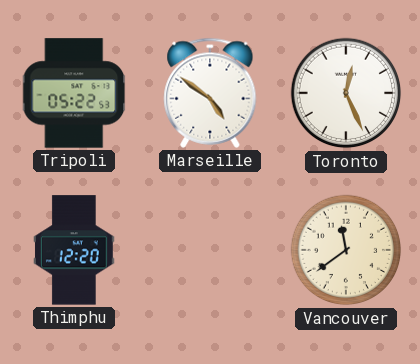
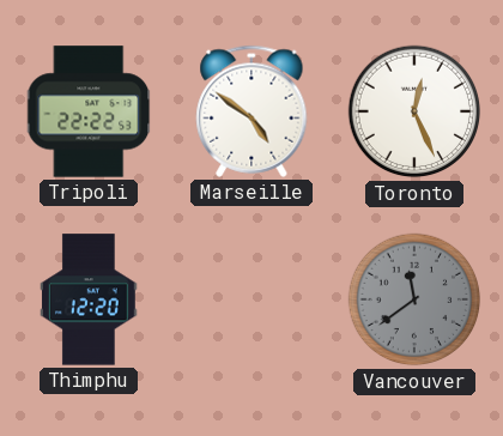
Tripoli: 05:22 -> 22:22 (89, 111)
Vancouver dial: cream -> grey (414, 299)
